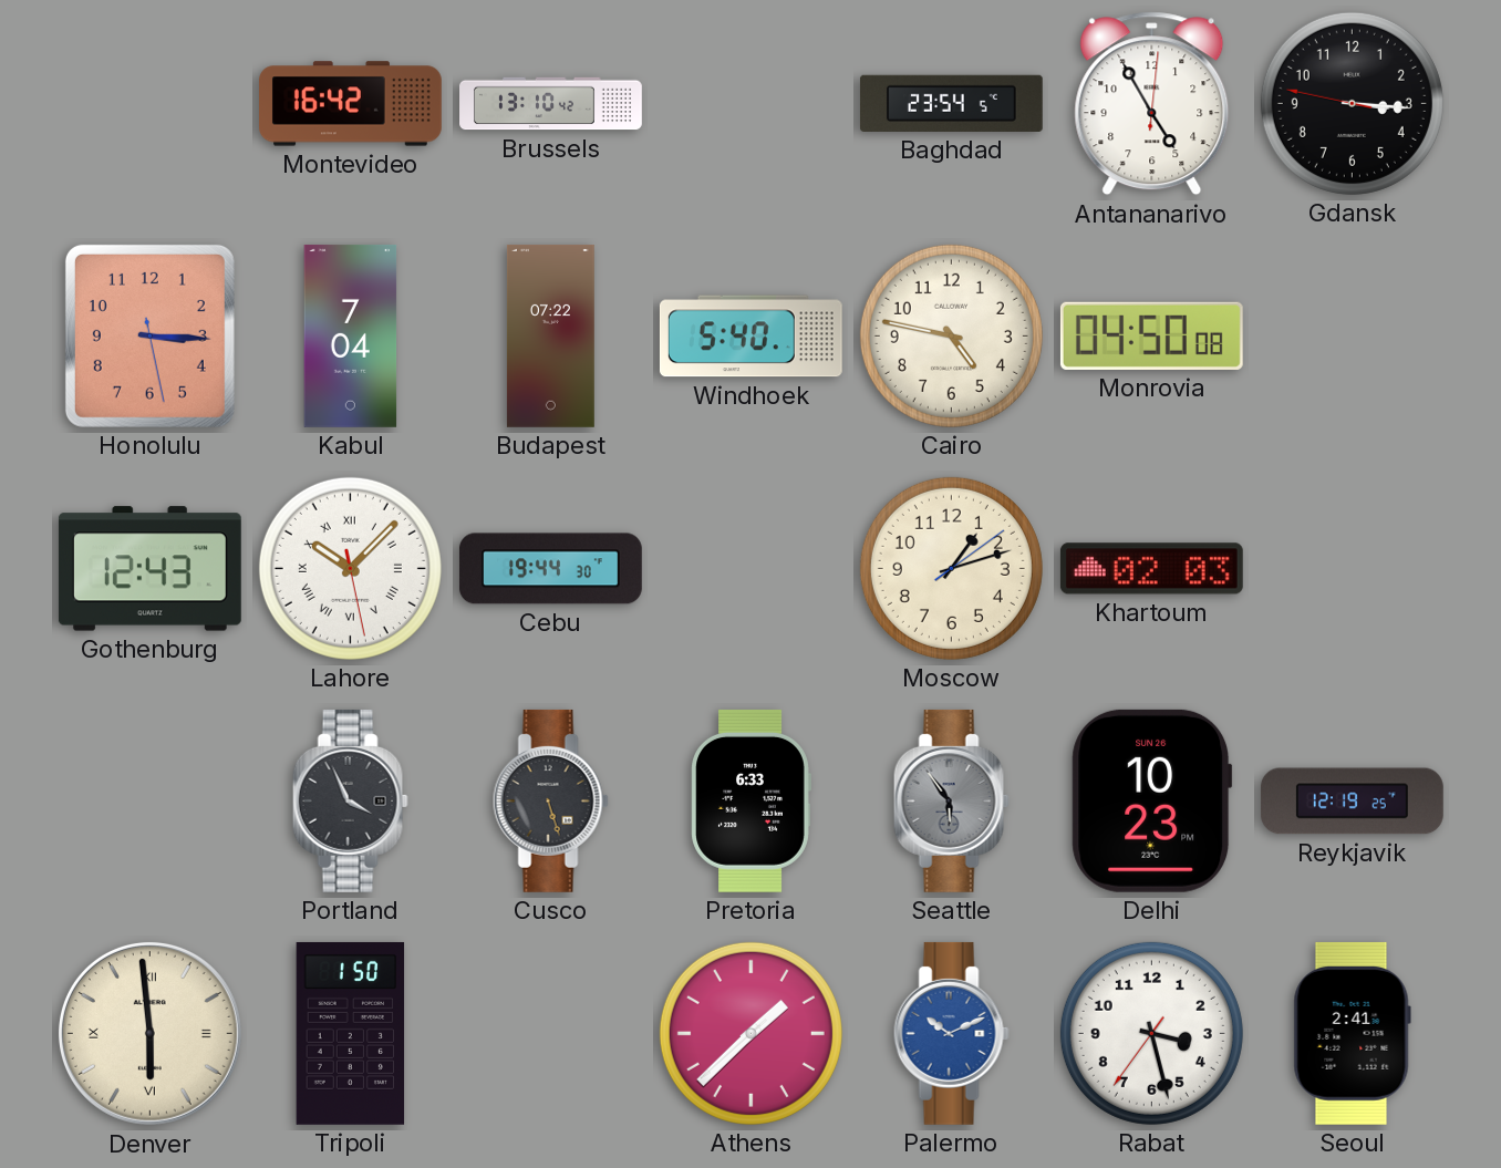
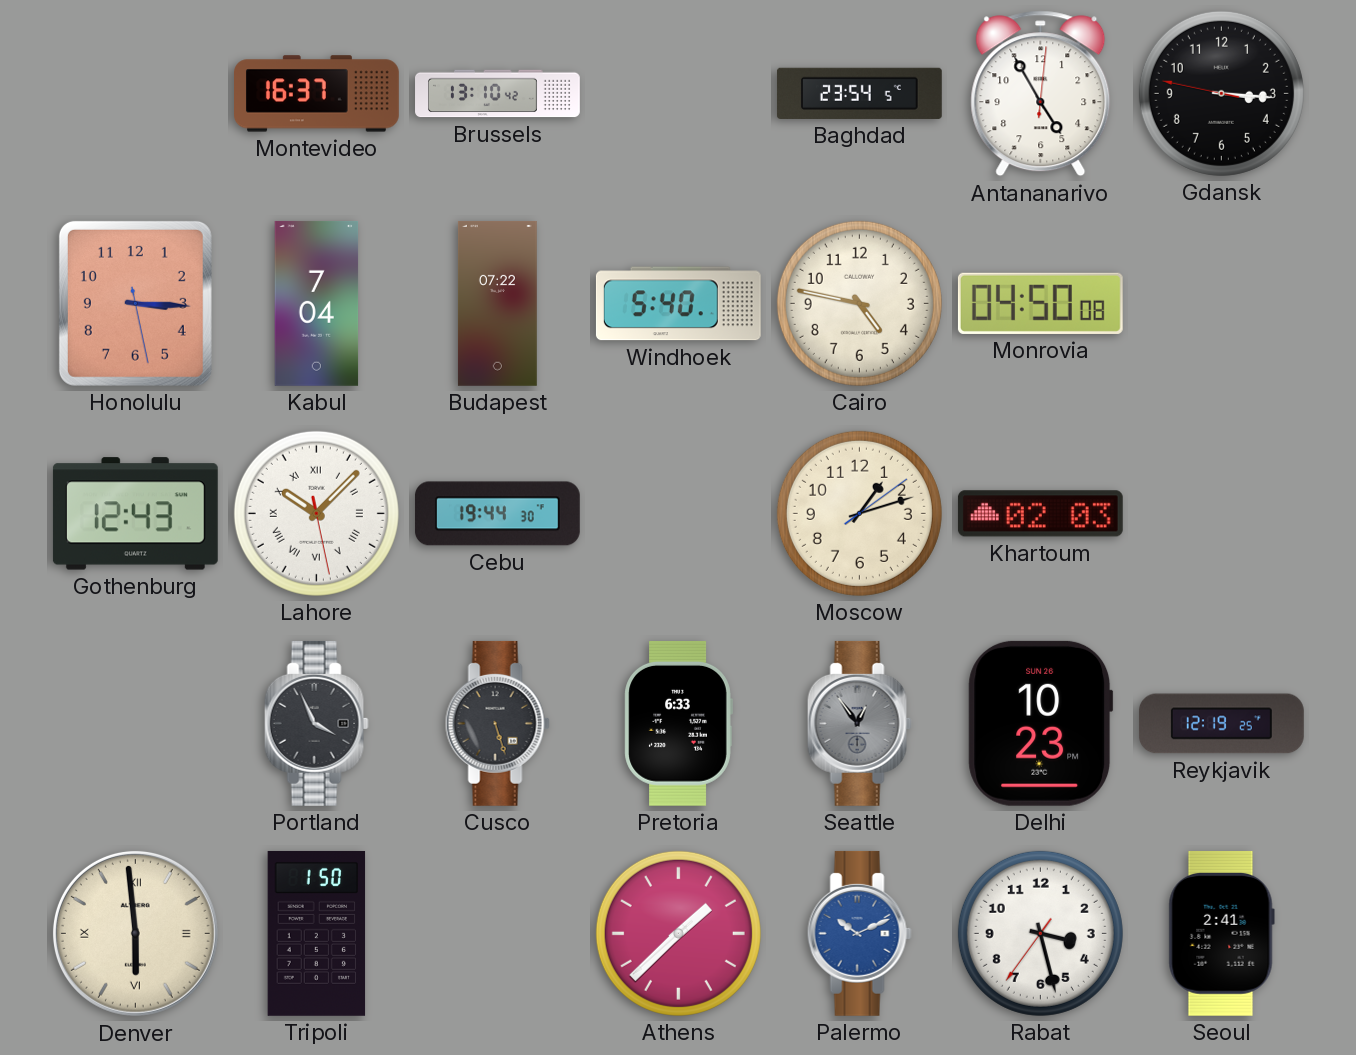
Montevideo: 16:42 -> 16:37 (317, 94)
Seattle: 5:54 -> 12:54 (859, 723)
